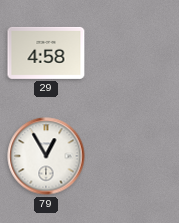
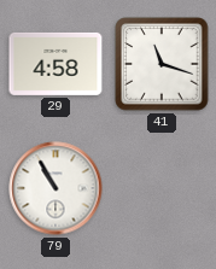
41: none -> 11:18 (162, 64)
79: 12:55 -> 10:55 (56, 188)
